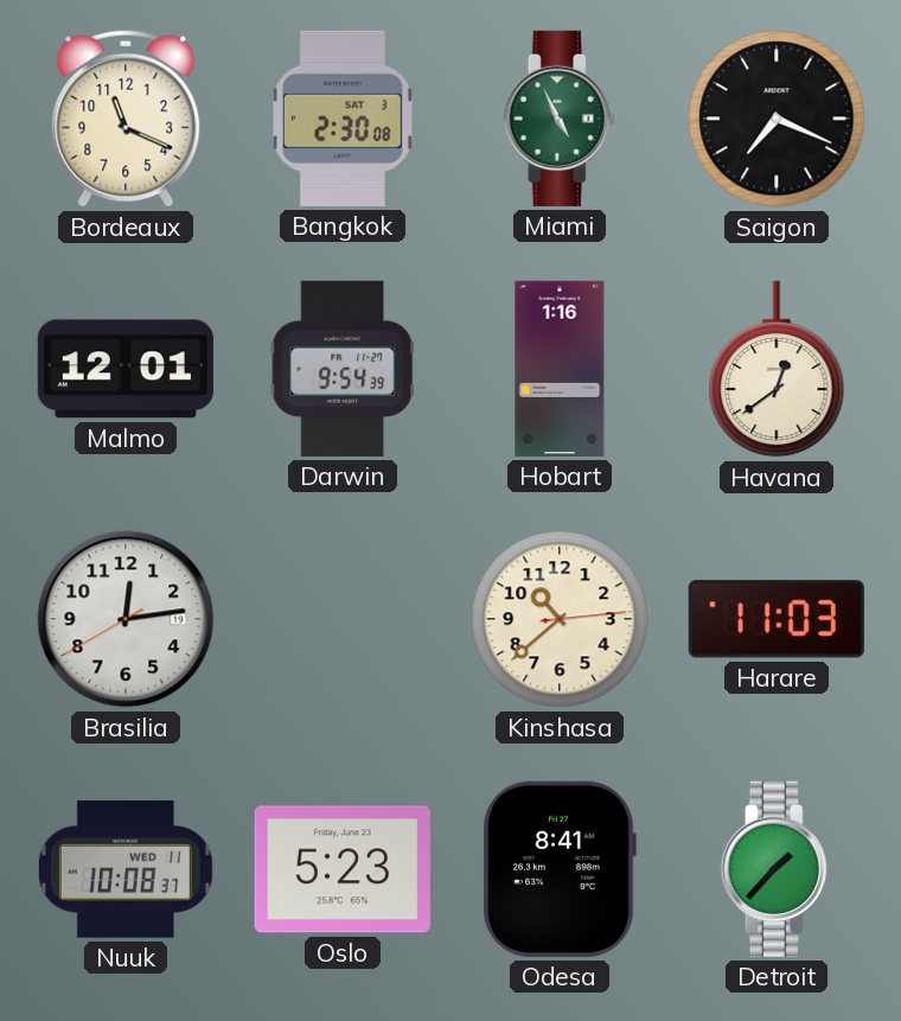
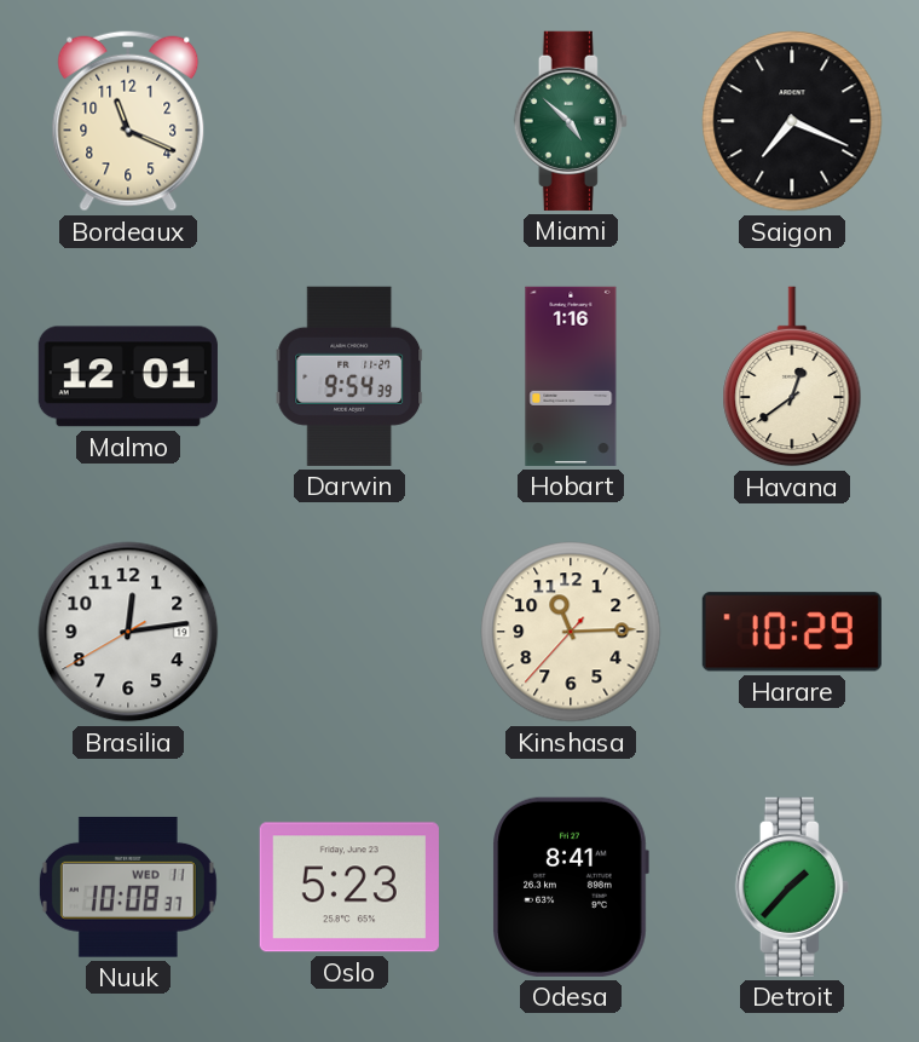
Bangkok: 2:30 -> none (343, 119)
Miami: 4:56 -> 4:52 (571, 121)
Kinshasa: 10:38 -> 11:14 (571, 632)
Harare: 11:03 -> 10:29 (792, 632)
